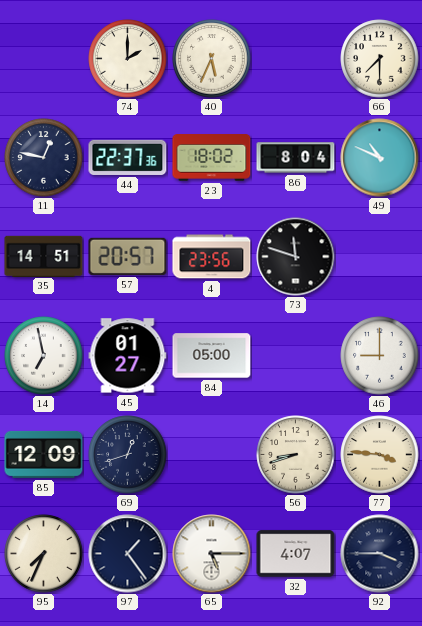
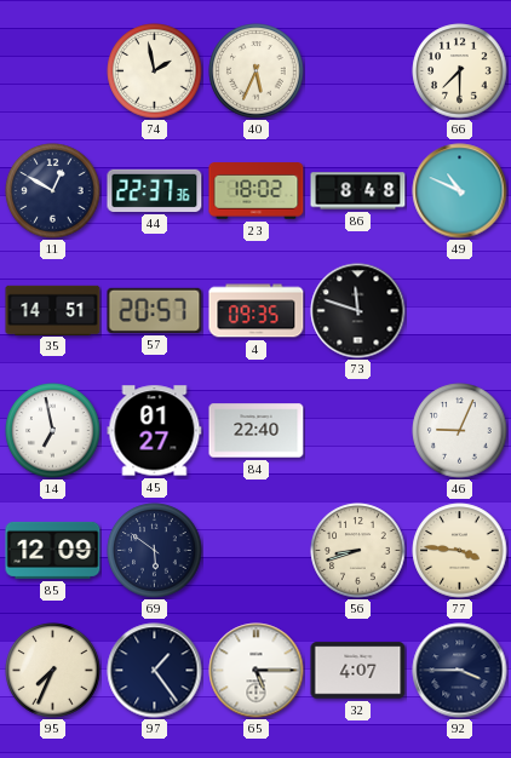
74: 2:00 -> 1:58 (155, 71)
11: 12:47 -> 12:50 (53, 191)
86: 8:04 -> 8:48 (358, 191)
4: 23:56 -> 09:35 (257, 311)
84: 05:00 -> 22:40 (257, 431)
46: 9:00 -> 9:04 (460, 431)
69: 12:42 -> 5:51 (155, 551)
